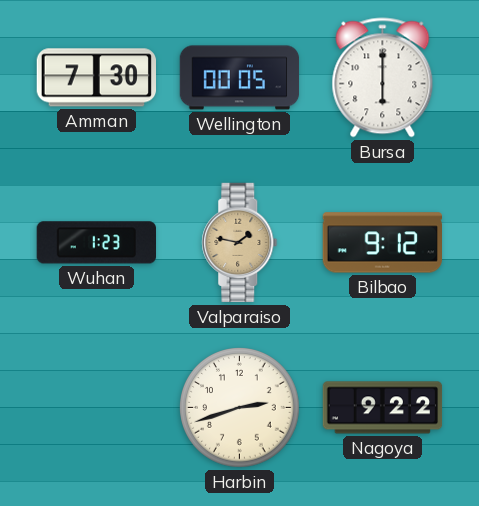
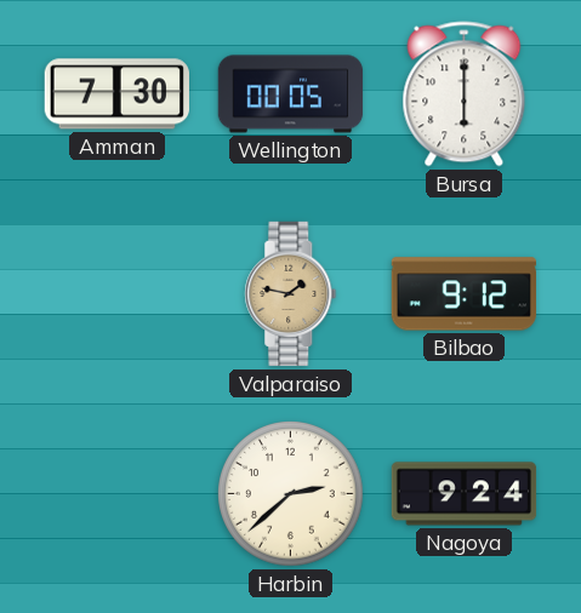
Wuhan: 1:23 -> none (96, 243)
Harbin: 2:42 -> 2:38 (291, 494)
Nagoya: 9:22 -> 9:24 (465, 494)
